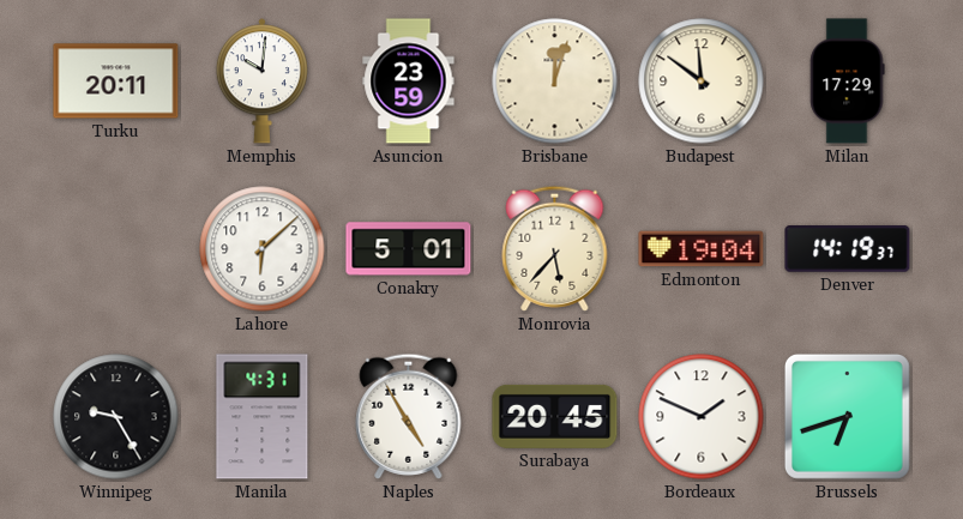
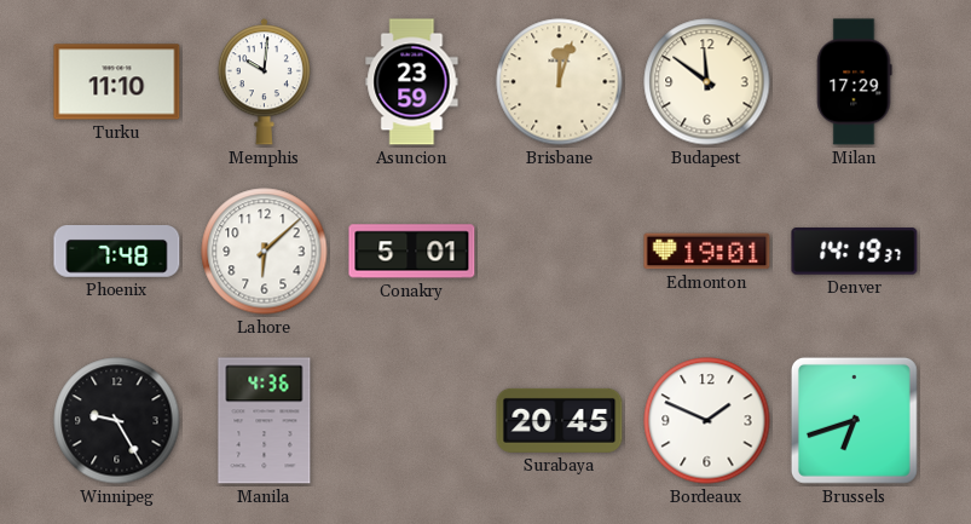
Turku: 20:11 -> 11:10 (117, 82)
Phoenix: none -> 7:48 (117, 252)
Monrovia: 5:37 -> none (555, 248)
Edmonton: 19:04 -> 19:01 (707, 252)
Manila: 4:31 -> 4:36 (265, 421)
Naples: 4:55 -> none (409, 416)
